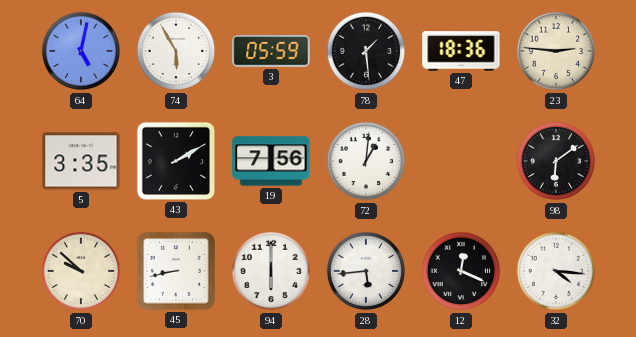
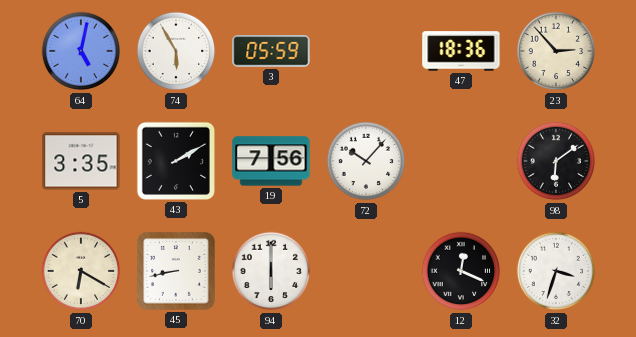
78: 1:29 -> none (366, 51)
23: 2:46 -> 2:53 (556, 51)
72: 1:01 -> 10:07 (366, 161)
70: 9:52 -> 6:20 (81, 271)
28: 5:44 -> none (366, 271)
32: 4:16 -> 3:33 (556, 271)
